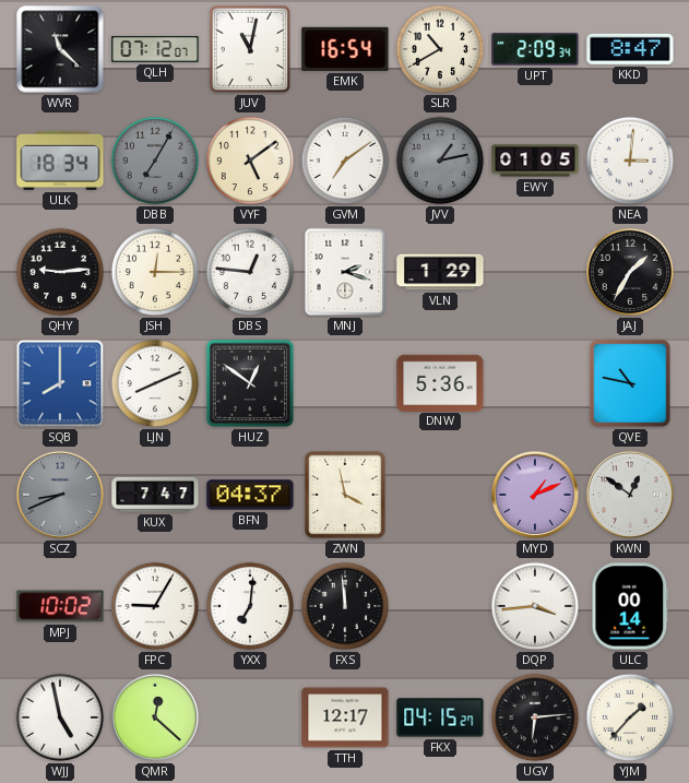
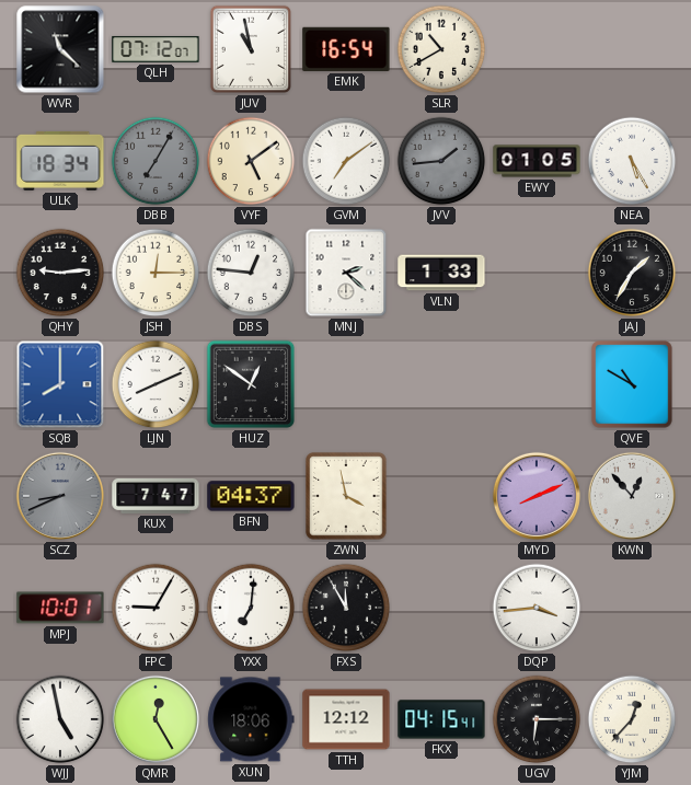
JUV: 11:02 -> 10:58 (251, 49)
UPT: 2:09 -> none (535, 49)
KKD: 8:47 -> none (630, 49)
JVV: 1:13 -> 1:44 (441, 161)
NEA: 3:01 -> 5:25 (632, 161)
MNJ: 2:18 -> 2:22 (346, 273)
VLN: 1:29 -> 1:33 (441, 273)
DNW: 5:36 -> none (440, 382)
QVE: 10:47 -> 10:50 (632, 384)
MYD: 1:11 -> 8:11 (537, 496)
KWN: 12:51 -> 12:53 (632, 496)
MPJ: 10:02 -> 10:01 (60, 608)
FXS: 11:59 -> 11:55 (346, 608)
ULC: 00:14 -> none (630, 606)
QMR: 12:22 -> 12:25 (156, 719)
XUN: none -> 18:06 (251, 719)
TTH: 12:17 -> 12:12 (346, 719)
FKX: 04:15:27 -> 04:15:41 (441, 719)
UGV: 6:14 -> 6:15 (537, 719)
YJM: 1:37 -> 12:37 (632, 719)
